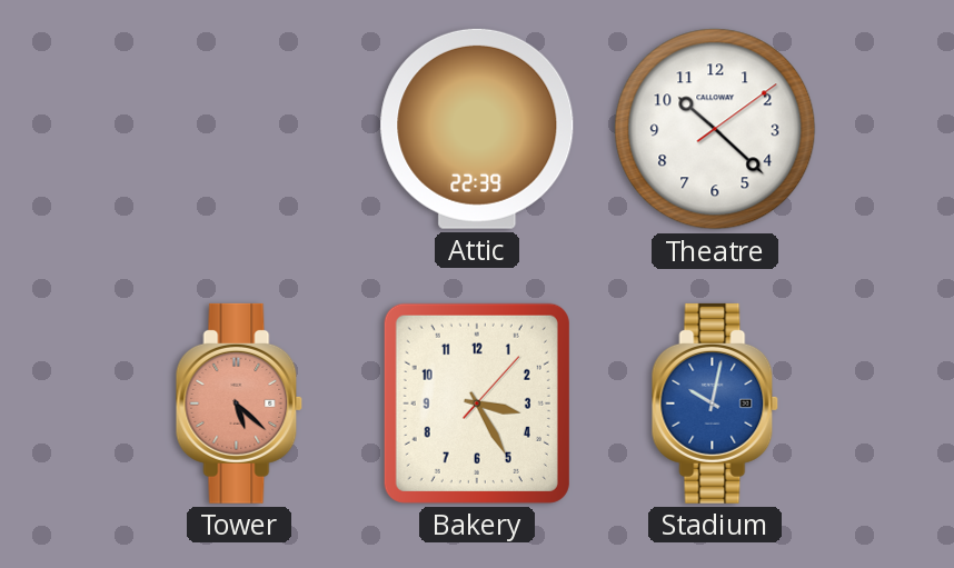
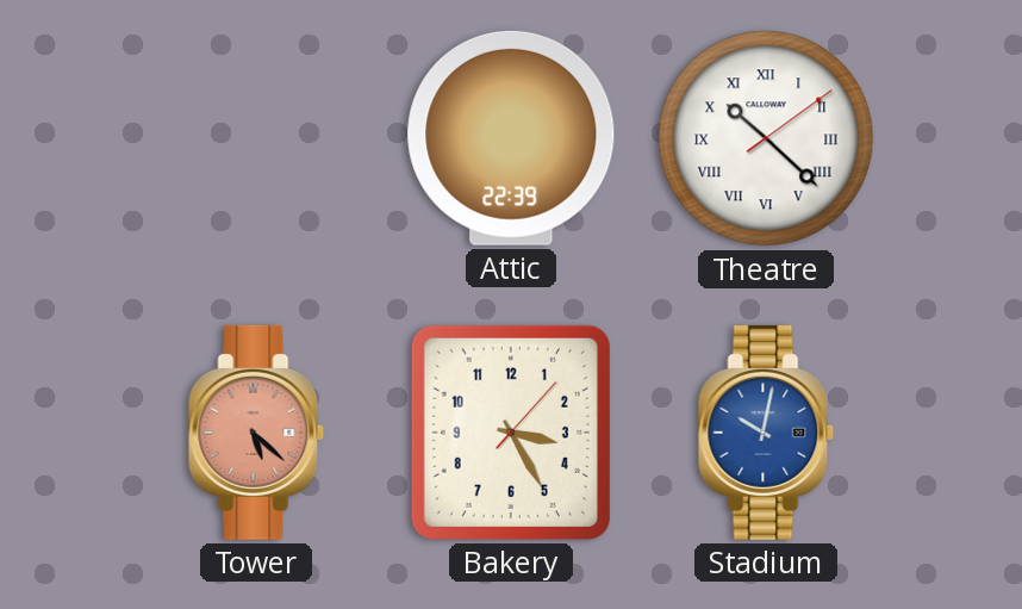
Theatre numerals: Arabic -> Roman (766, 138)
